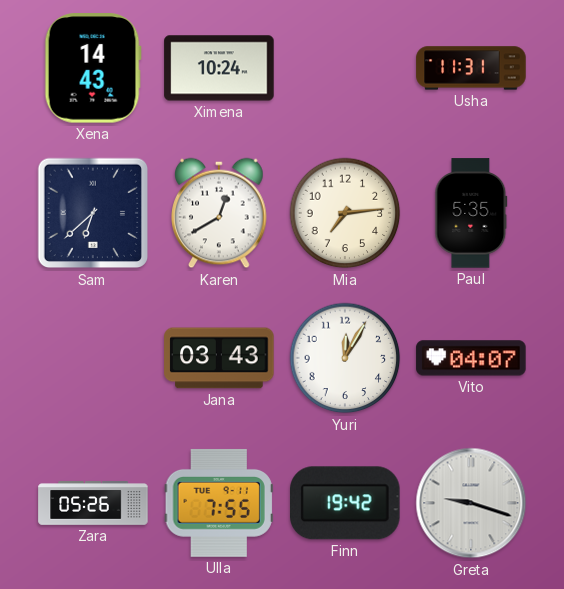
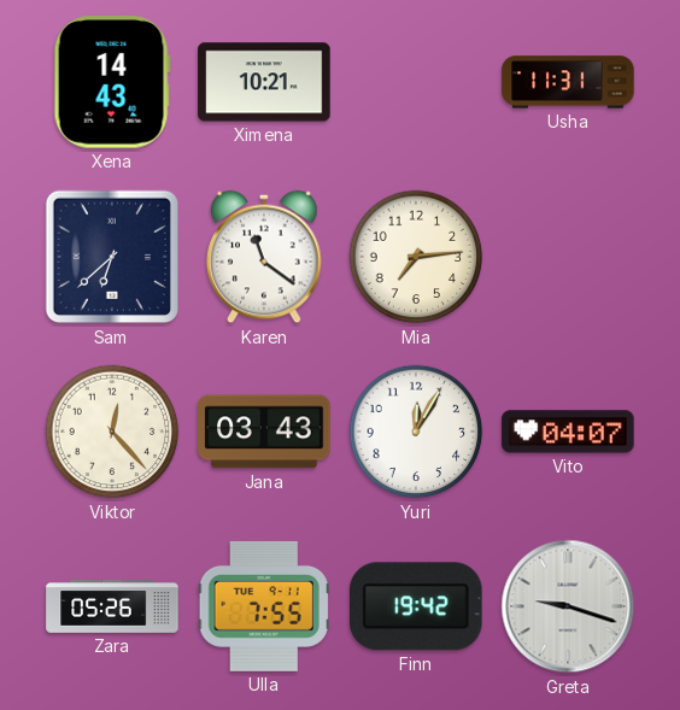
Ximena: 10:24 -> 10:21 (264, 82)
Karen: 12:40 -> 11:21 (264, 257)
Paul: 5:35 -> none (471, 213)
Viktor: none -> 12:23 (112, 432)
